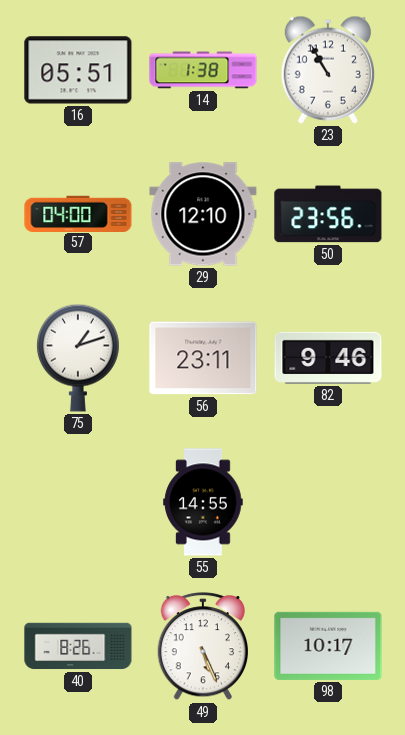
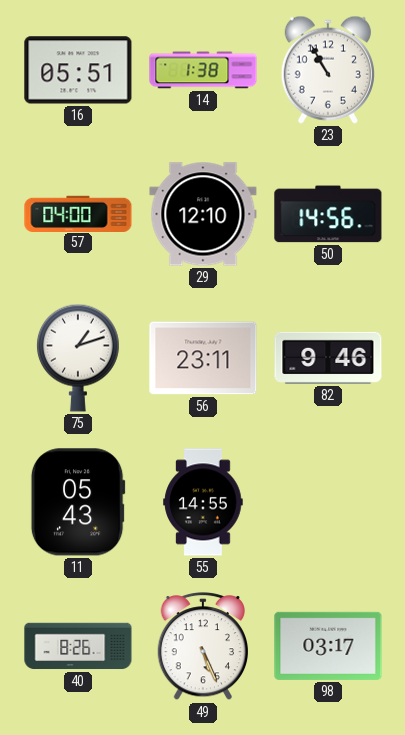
50: 23:56 -> 14:56 (328, 214)
11: none -> 05:43 (78, 502)
98: 10:17 -> 03:17 (328, 646)
